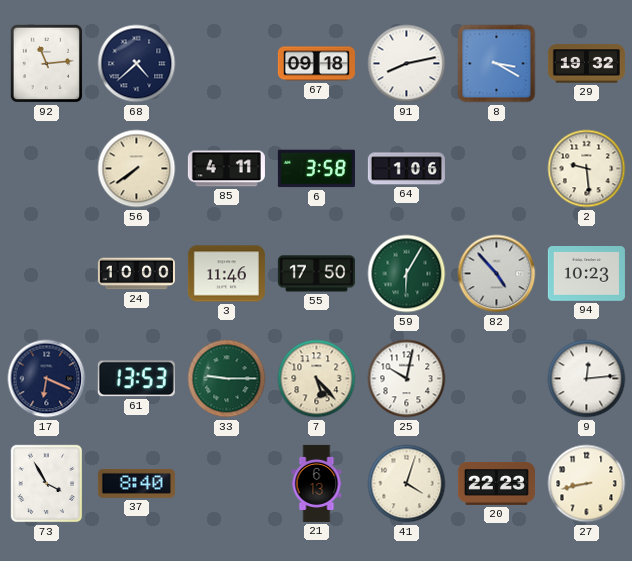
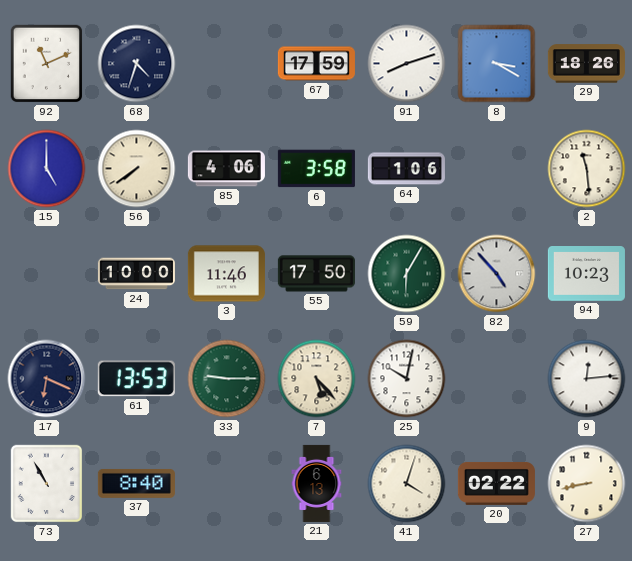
92: 11:14 -> 11:11 (47, 64)
68: 4:38 -> 4:33 (137, 64)
67: 09:18 -> 17:59 (316, 64)
91: 8:13 -> 8:12 (407, 64)
29: 19:32 -> 18:26 (586, 64)
15: none -> 5:00 (47, 169)
85: 4:11 -> 4:06 (226, 169)
2: 9:29 -> 11:29 (587, 169)
73: 3:55 -> 10:55 (47, 484)
20: 22:23 -> 02:22 (496, 483)
